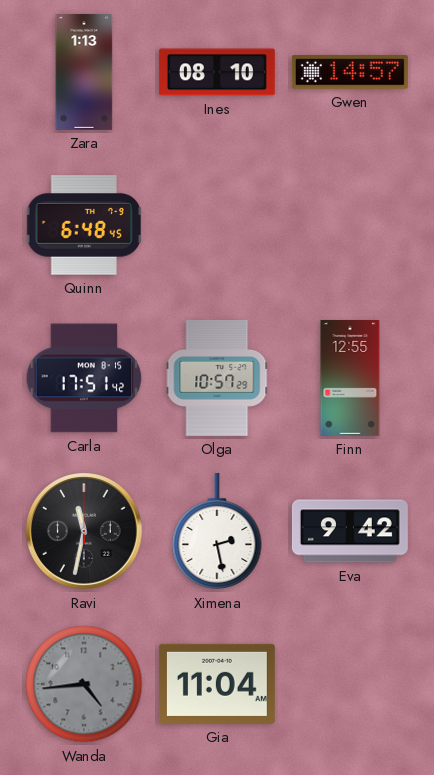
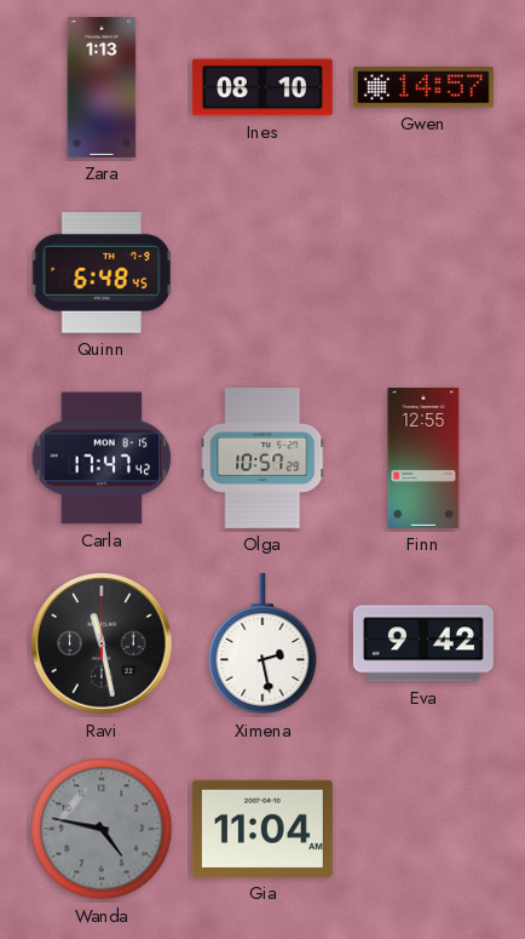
Carla: 17:51 -> 17:47 (102, 458)
Ravi: 11:32 -> 11:28 (102, 643)
Wanda: 4:44 -> 4:47 (102, 829)
